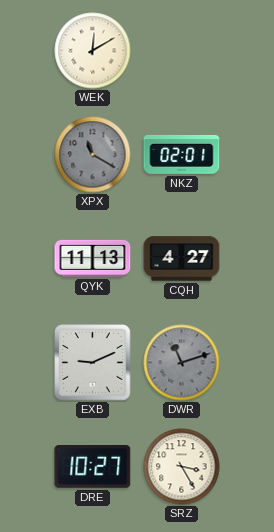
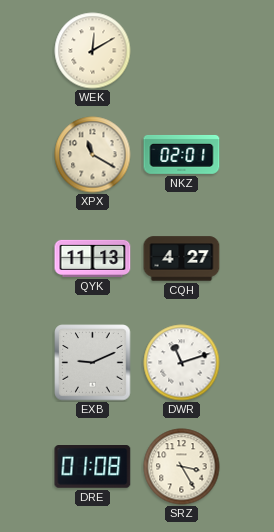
XPX dial: grey -> cream (93, 155)
DWR dial: grey -> white (182, 363)
DRE: 10:27 -> 01:08 (93, 467)
